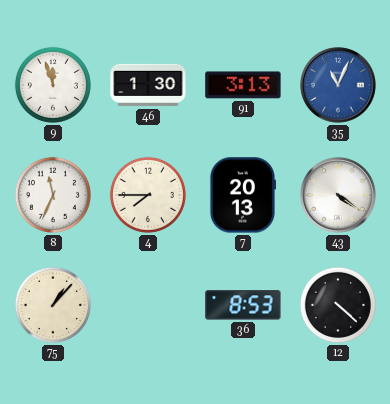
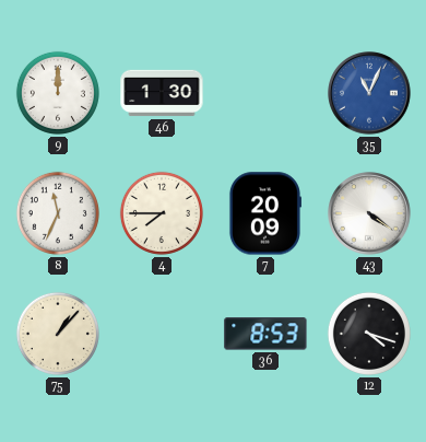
9: 11:57 -> 12:00 (58, 93)
91: 3:13 -> none (243, 85)
7: 20:13 -> 20:09 (264, 213)
12: 4:22 -> 4:18 (369, 334)
